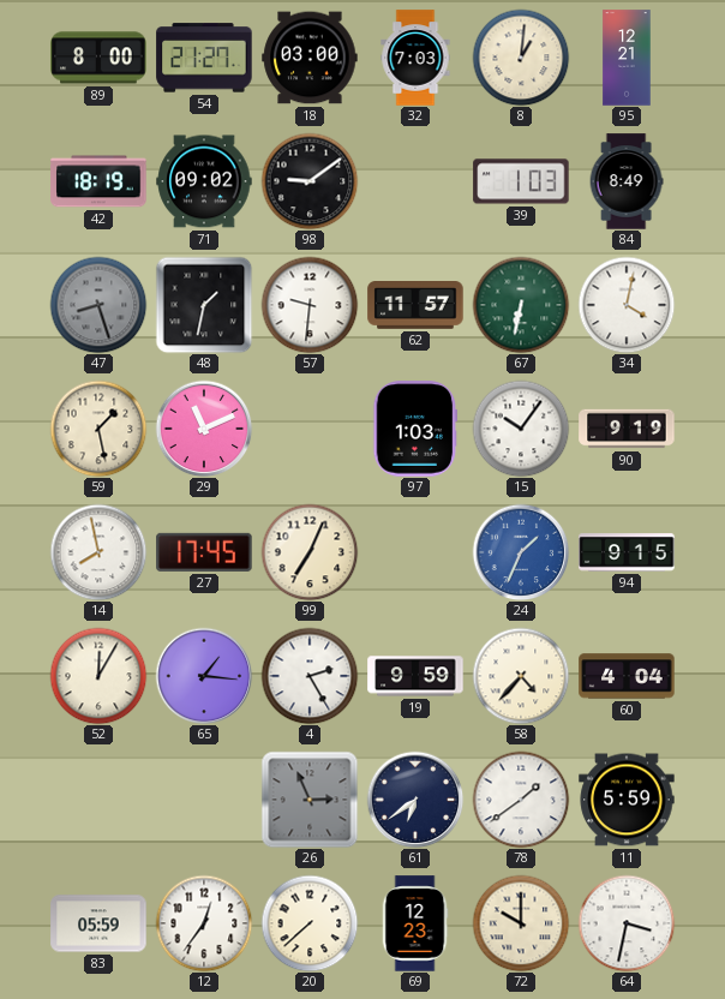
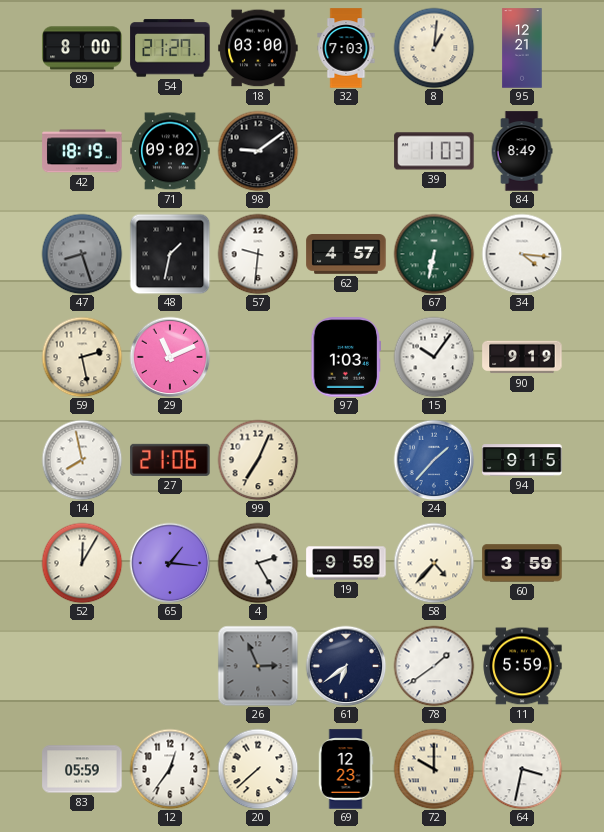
62: 11:57 -> 4:57 (346, 254)
34: 4:02 -> 4:16 (522, 254)
59: 1:28 -> 2:28 (82, 357)
27: 17:45 -> 21:06 (170, 460)
24: 1:34 -> 1:37 (434, 460)
60: 4:04 -> 3:59 (522, 563)
